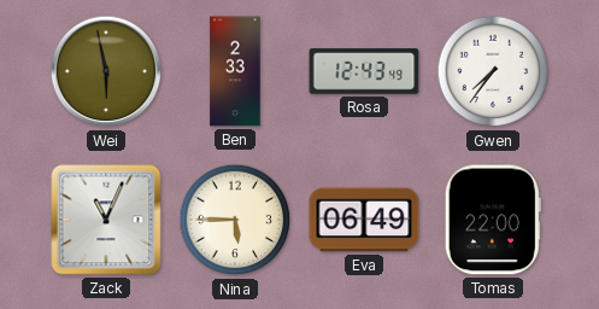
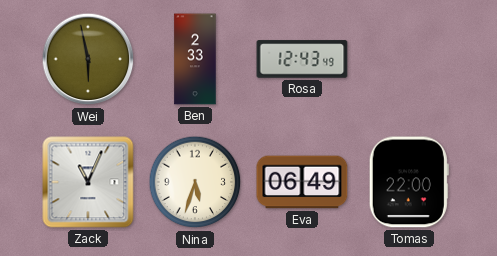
Gwen: 7:36 -> none (493, 71)
Nina: 5:45 -> 5:33 (195, 182)
